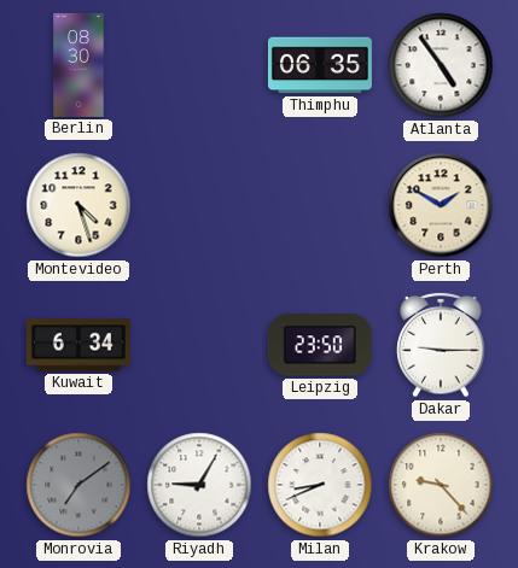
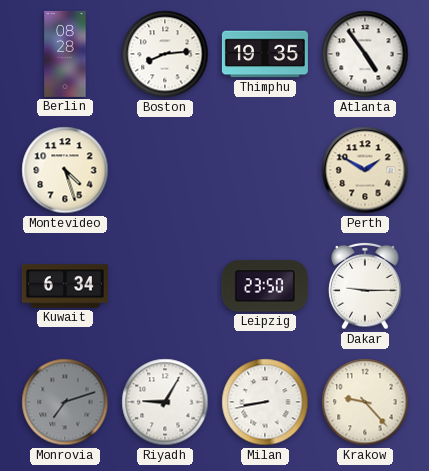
Berlin: 08:30 -> 08:28 (65, 54)
Boston: none -> 8:14 (165, 54)
Thimphu: 06:35 -> 19:35 (265, 54)
Monrovia: 7:09 -> 7:12 (65, 402)
Milan: 8:41 -> 8:43 (265, 402)
